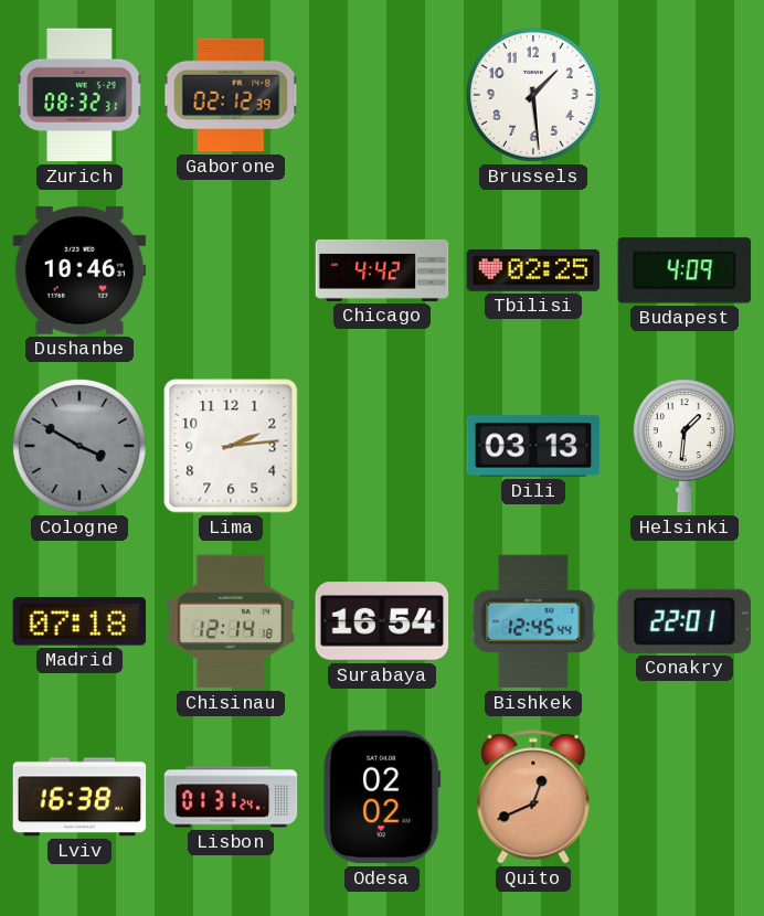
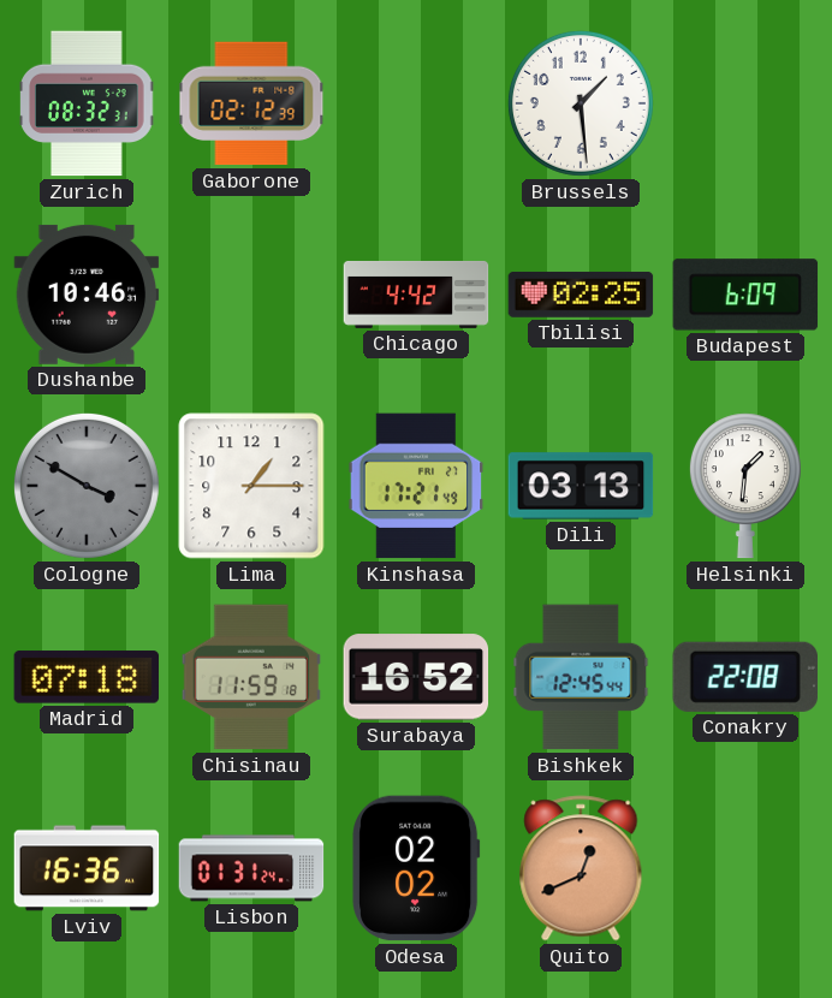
Budapest: 4:09 -> 6:09 (745, 295)
Lima: 2:14 -> 1:15 (251, 486)
Kinshasa: none -> 17:21 (416, 486)
Chisinau: 12:14 -> 11:59 (251, 677)
Surabaya: 16:54 -> 16:52 (416, 677)
Conakry: 22:01 -> 22:08 (745, 677)
Lviv: 16:38 -> 16:36 (87, 868)
